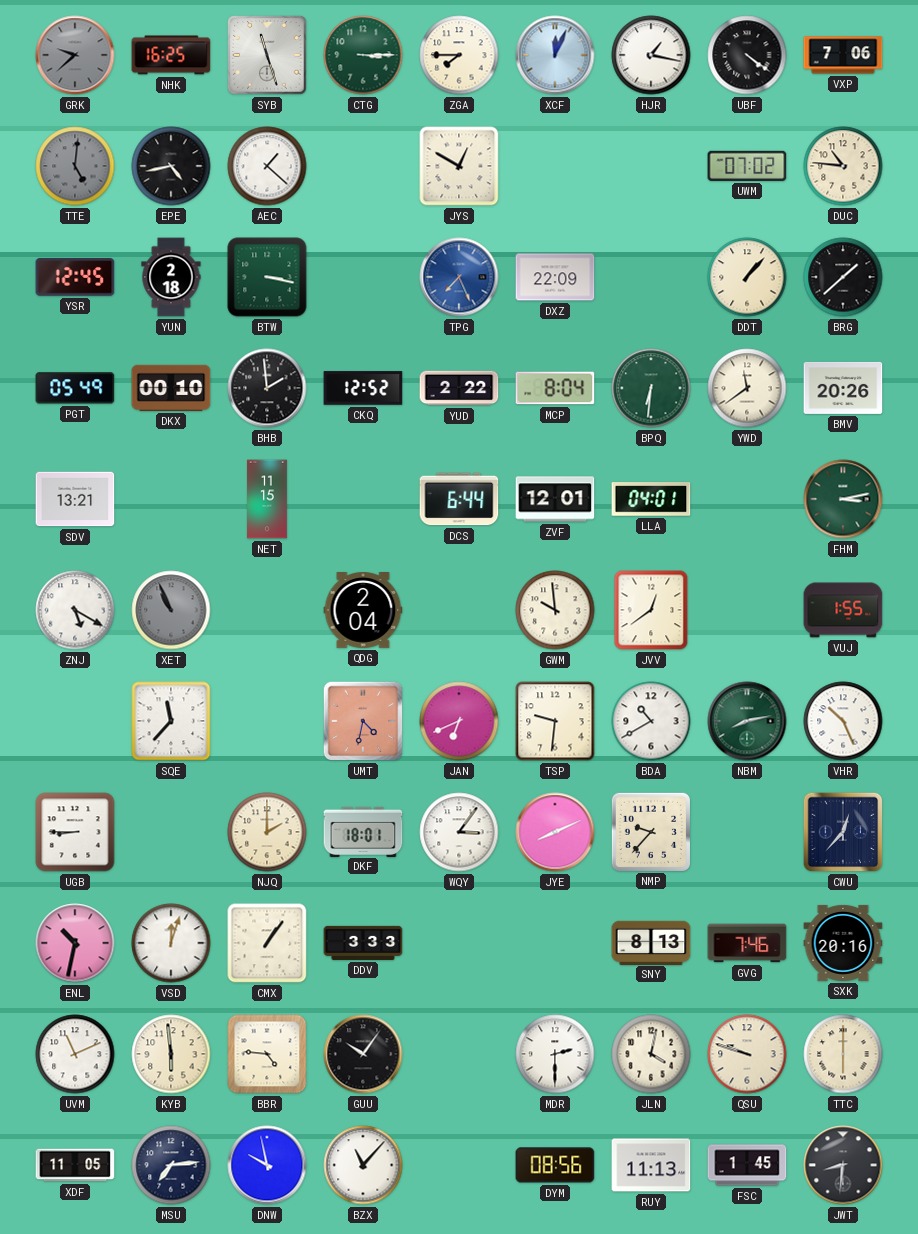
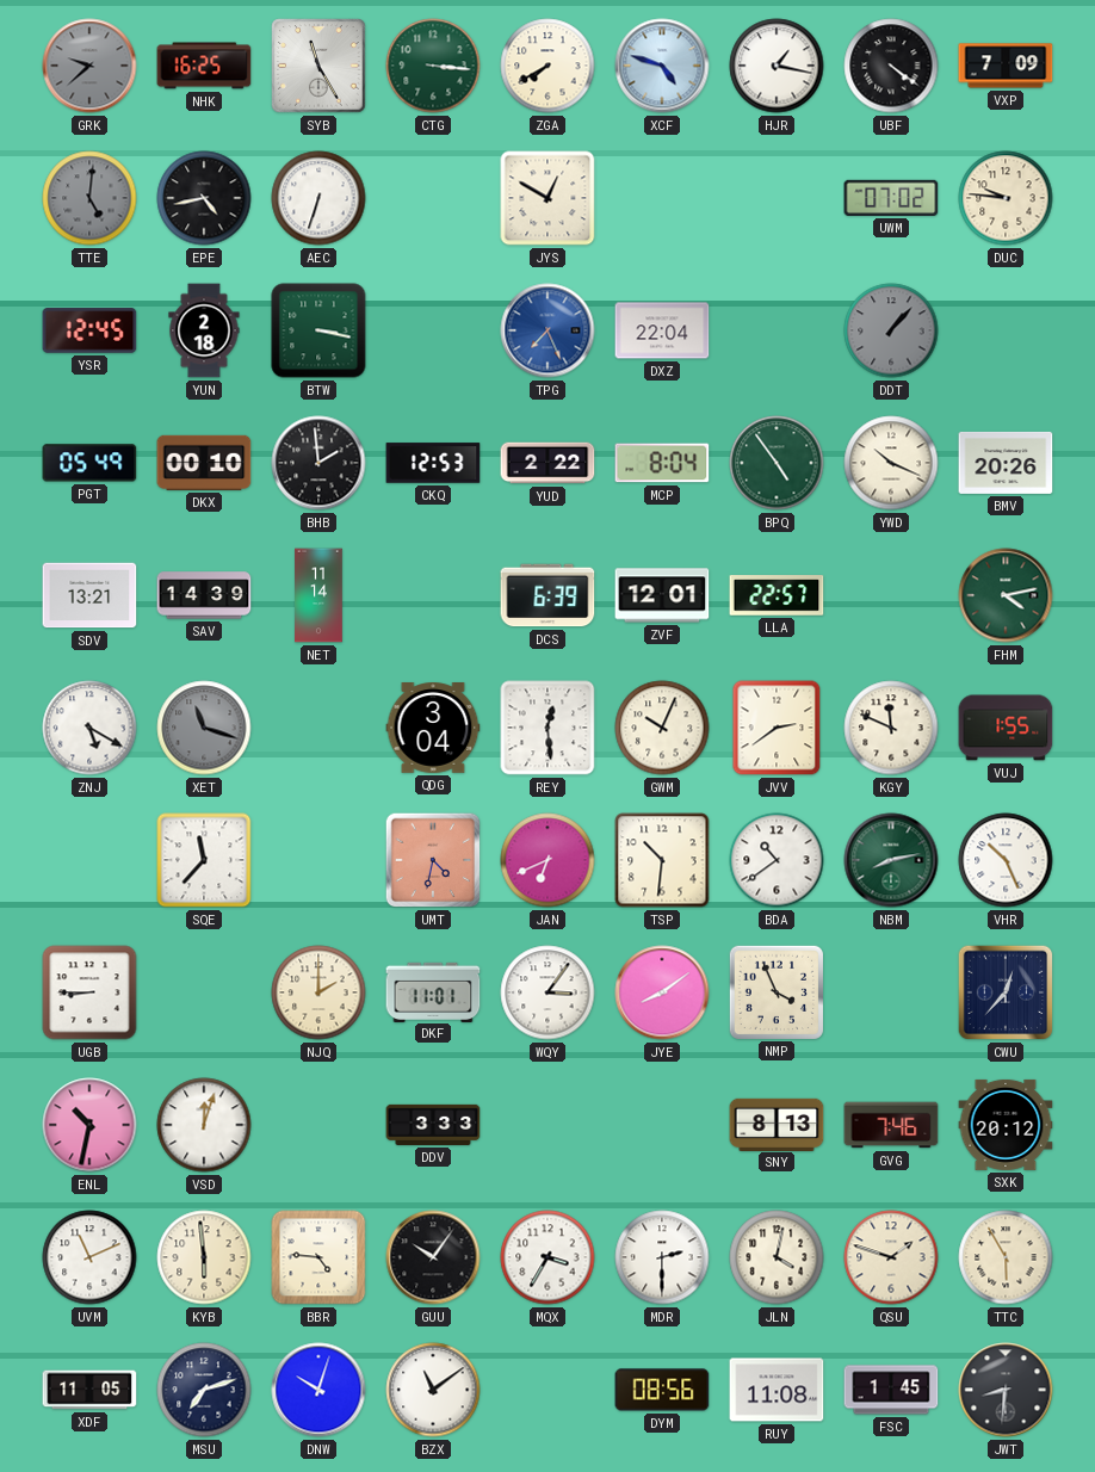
SYB: 11:27 -> 11:25 (318, 66)
CTG: 3:15 -> 3:16 (433, 66)
ZGA: 7:45 -> 7:40 (547, 66)
XCF: 12:04 -> 4:48 (662, 66)
VXP: 7:06 -> 7:09 (1006, 66)
AEC: 1:22 -> 6:33 (318, 198)
DUC: 10:46 -> 9:46 (1006, 198)
DXZ: 22:09 -> 22:04 (662, 330)
DDT dial: cream -> grey (891, 330)
BRG: 1:38 -> none (843, 277)
CKQ: 12:52 -> 12:53 (433, 463)
BPQ: 6:31 -> 4:54 (777, 463)
YWD: 11:39 -> 10:19 (891, 463)
SAV: none -> 14:39 (204, 595)
NET: 11:15 -> 11:14 (318, 595)
DCS: 6:44 -> 6:39 (547, 595)
LLA: 04:01 -> 22:57 (777, 595)
FHM: 3:13 -> 4:13 (1006, 595)
XET: 10:56 -> 11:18 (204, 728)
QDG: 2:04 -> 3:04 (433, 729)
REY: none -> 12:29 (547, 728)
GWM: 9:59 -> 10:04 (662, 728)
JVV: 12:39 -> 2:39 (777, 728)
KGY: none -> 11:49 (891, 728)
TSP: 9:31 -> 10:31 (662, 860)
BDA: 10:40 -> 10:39 (777, 860)
DKF: 18:01 -> 11:01 (433, 991)
JYE: 8:11 -> 8:09 (662, 992)
NMP: 9:37 -> 3:56 (775, 992)
CMX: 1:06 -> none (267, 943)
SXK: 20:16 -> 20:12 (1006, 1125)
MQX: none -> 3:35 (547, 1257)
QSU: 9:48 -> 1:48 (891, 1257)
TTC: 6:00 -> 5:55 (1006, 1257)
MSU: 7:14 -> 7:12 (204, 1390)
DNW: 9:58 -> 10:03 (318, 1390)
BZX: 11:07 -> 11:09 (433, 1390)
RUY: 11:13 -> 11:08 (777, 1390)
